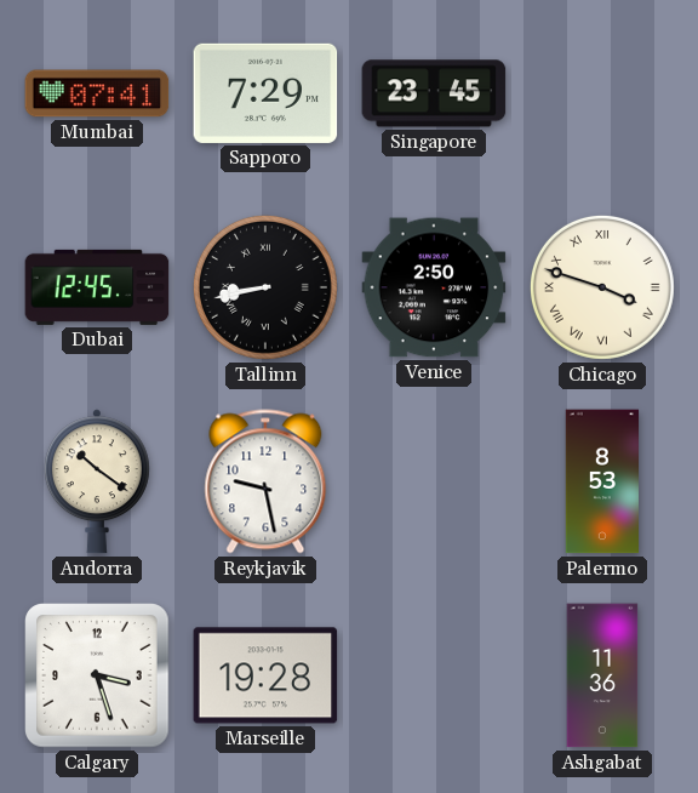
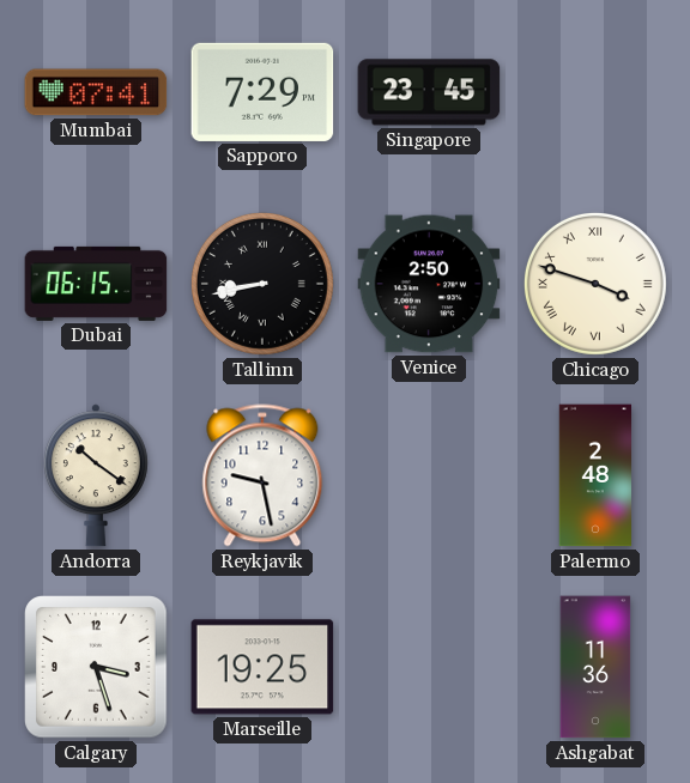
Dubai: 12:45 -> 06:15 (96, 284)
Palermo: 8:53 -> 2:48 (595, 475)
Marseille: 19:28 -> 19:25 (262, 667)
